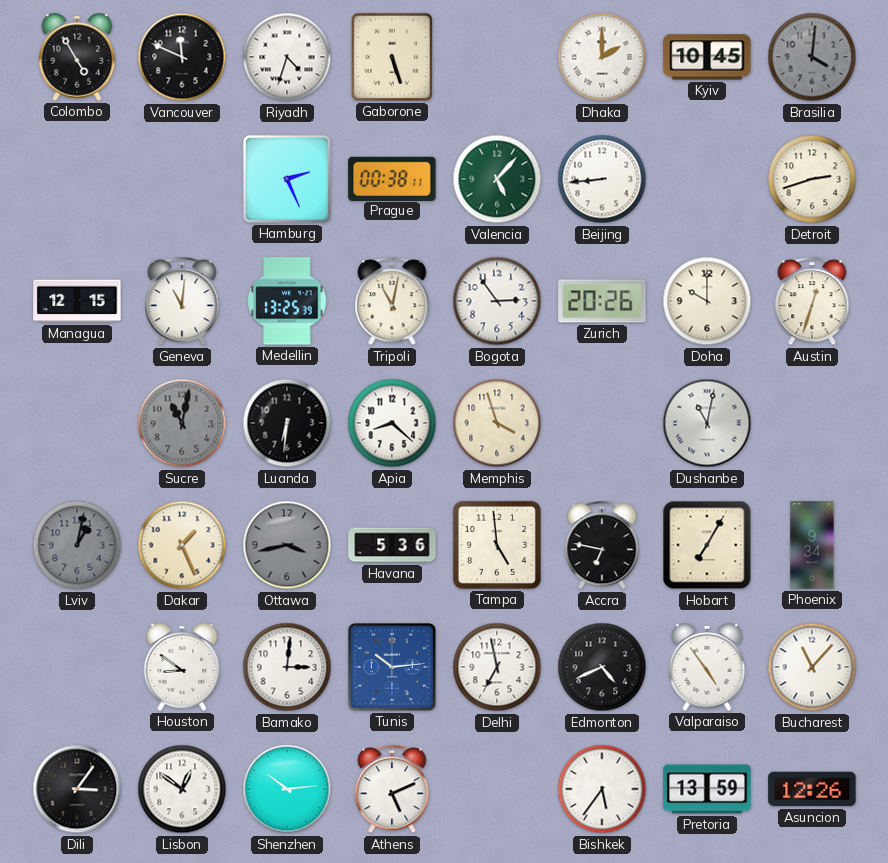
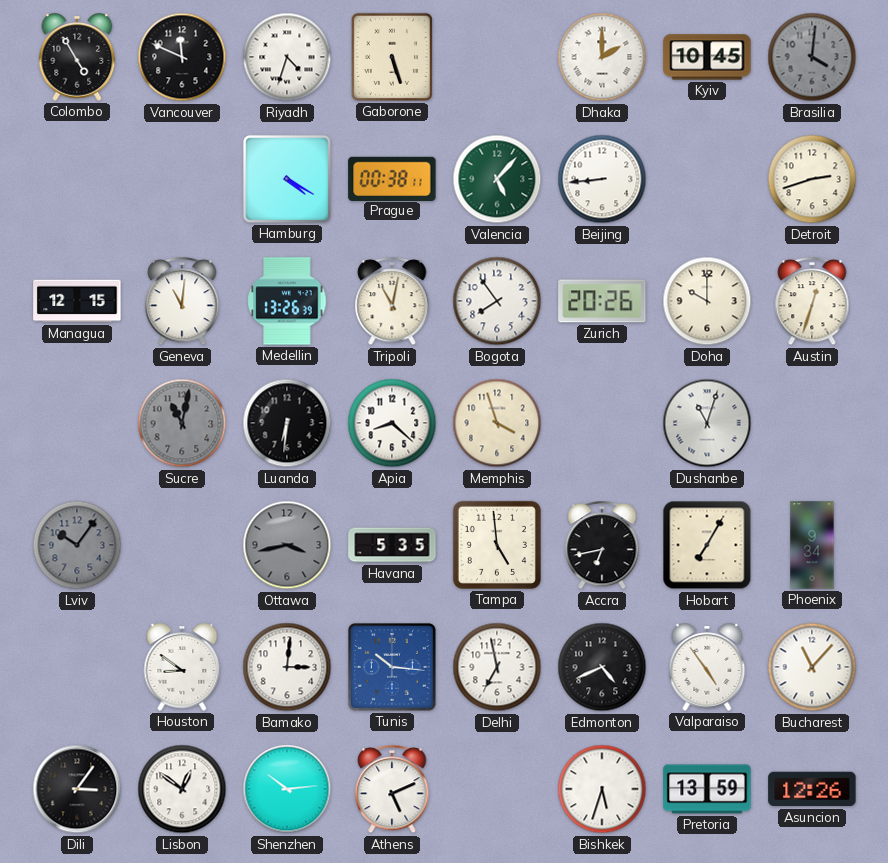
Hamburg: 2:26 -> 4:20 (287, 179)
Medellin: 13:25 -> 13:26 (287, 301)
Bogota: 2:54 -> 7:54 (497, 301)
Dushanbe: 11:02 -> 11:03 (707, 423)
Lviv: 1:02 -> 10:06 (77, 545)
Dakar: 1:26 -> none (182, 545)
Havana: 5:36 -> 5:35 (392, 545)
Accra: 6:47 -> 6:43 (602, 546)
Tunis: 10:14 -> 10:16 (392, 667)
Bishkek: 5:36 -> 5:33 (602, 789)
